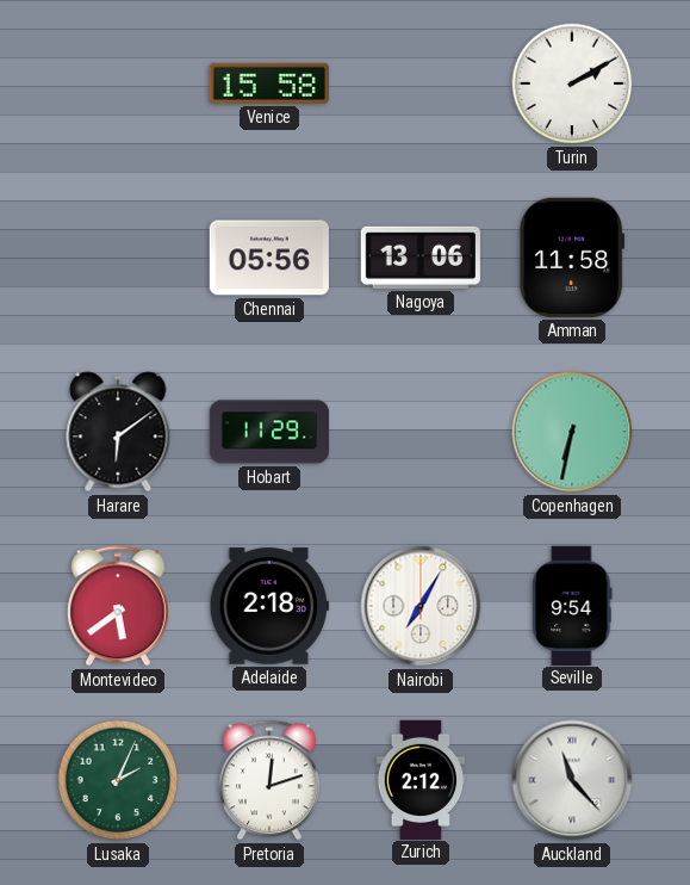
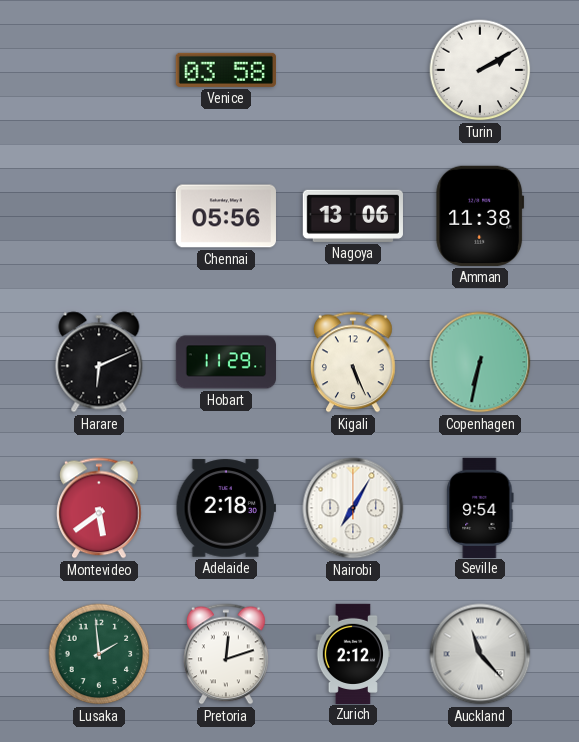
Venice: 15:58 -> 03:58 (226, 70)
Amman: 11:58 -> 11:38 (480, 216)
Harare: 6:09 -> 6:11 (99, 362)
Kigali: none -> 5:26 (354, 362)
Lusaka: 2:04 -> 1:59 (99, 654)
